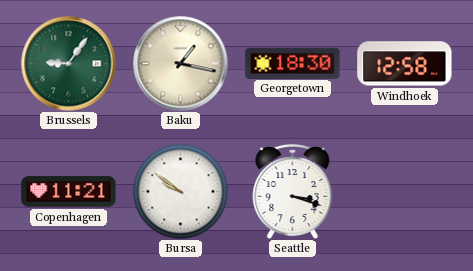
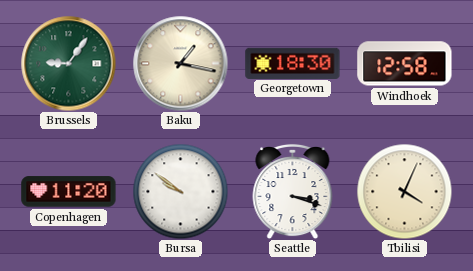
Copenhagen: 11:21 -> 11:20 (69, 192)
Tbilisi: none -> 4:04 (404, 191)
